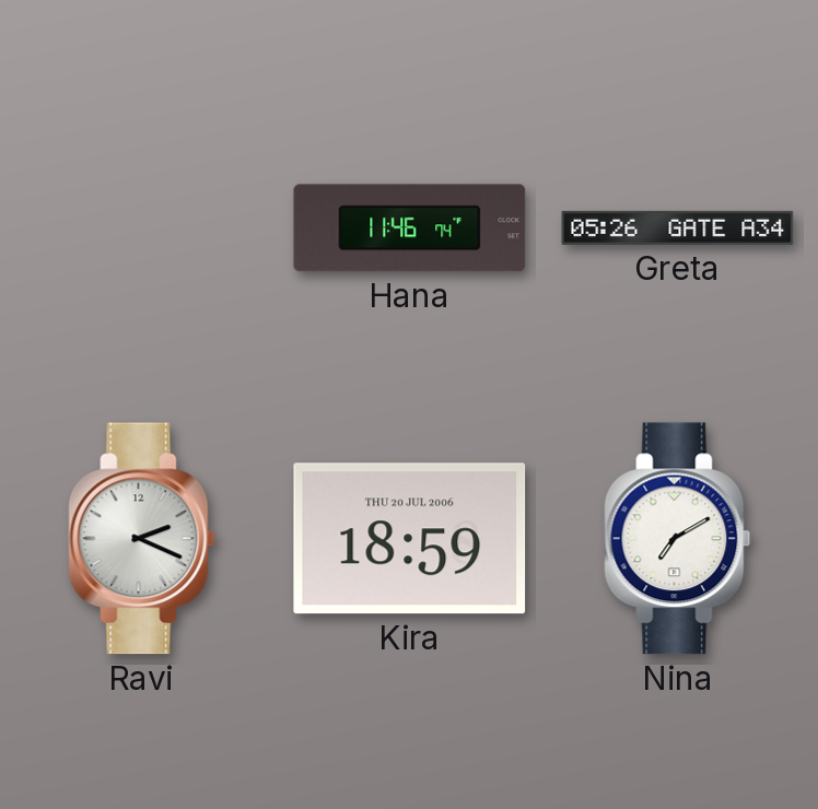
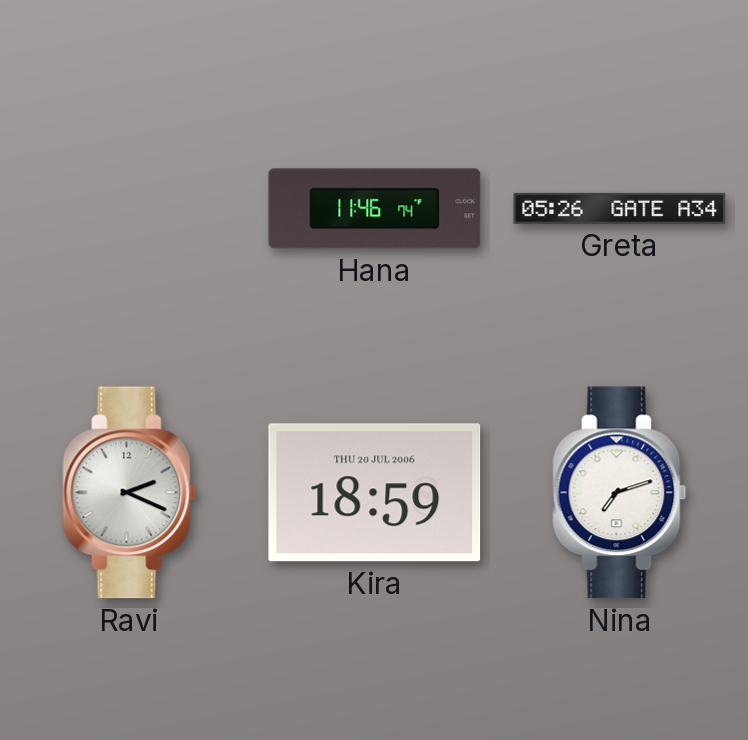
Nina: 7:10 -> 7:12 (620, 493)
